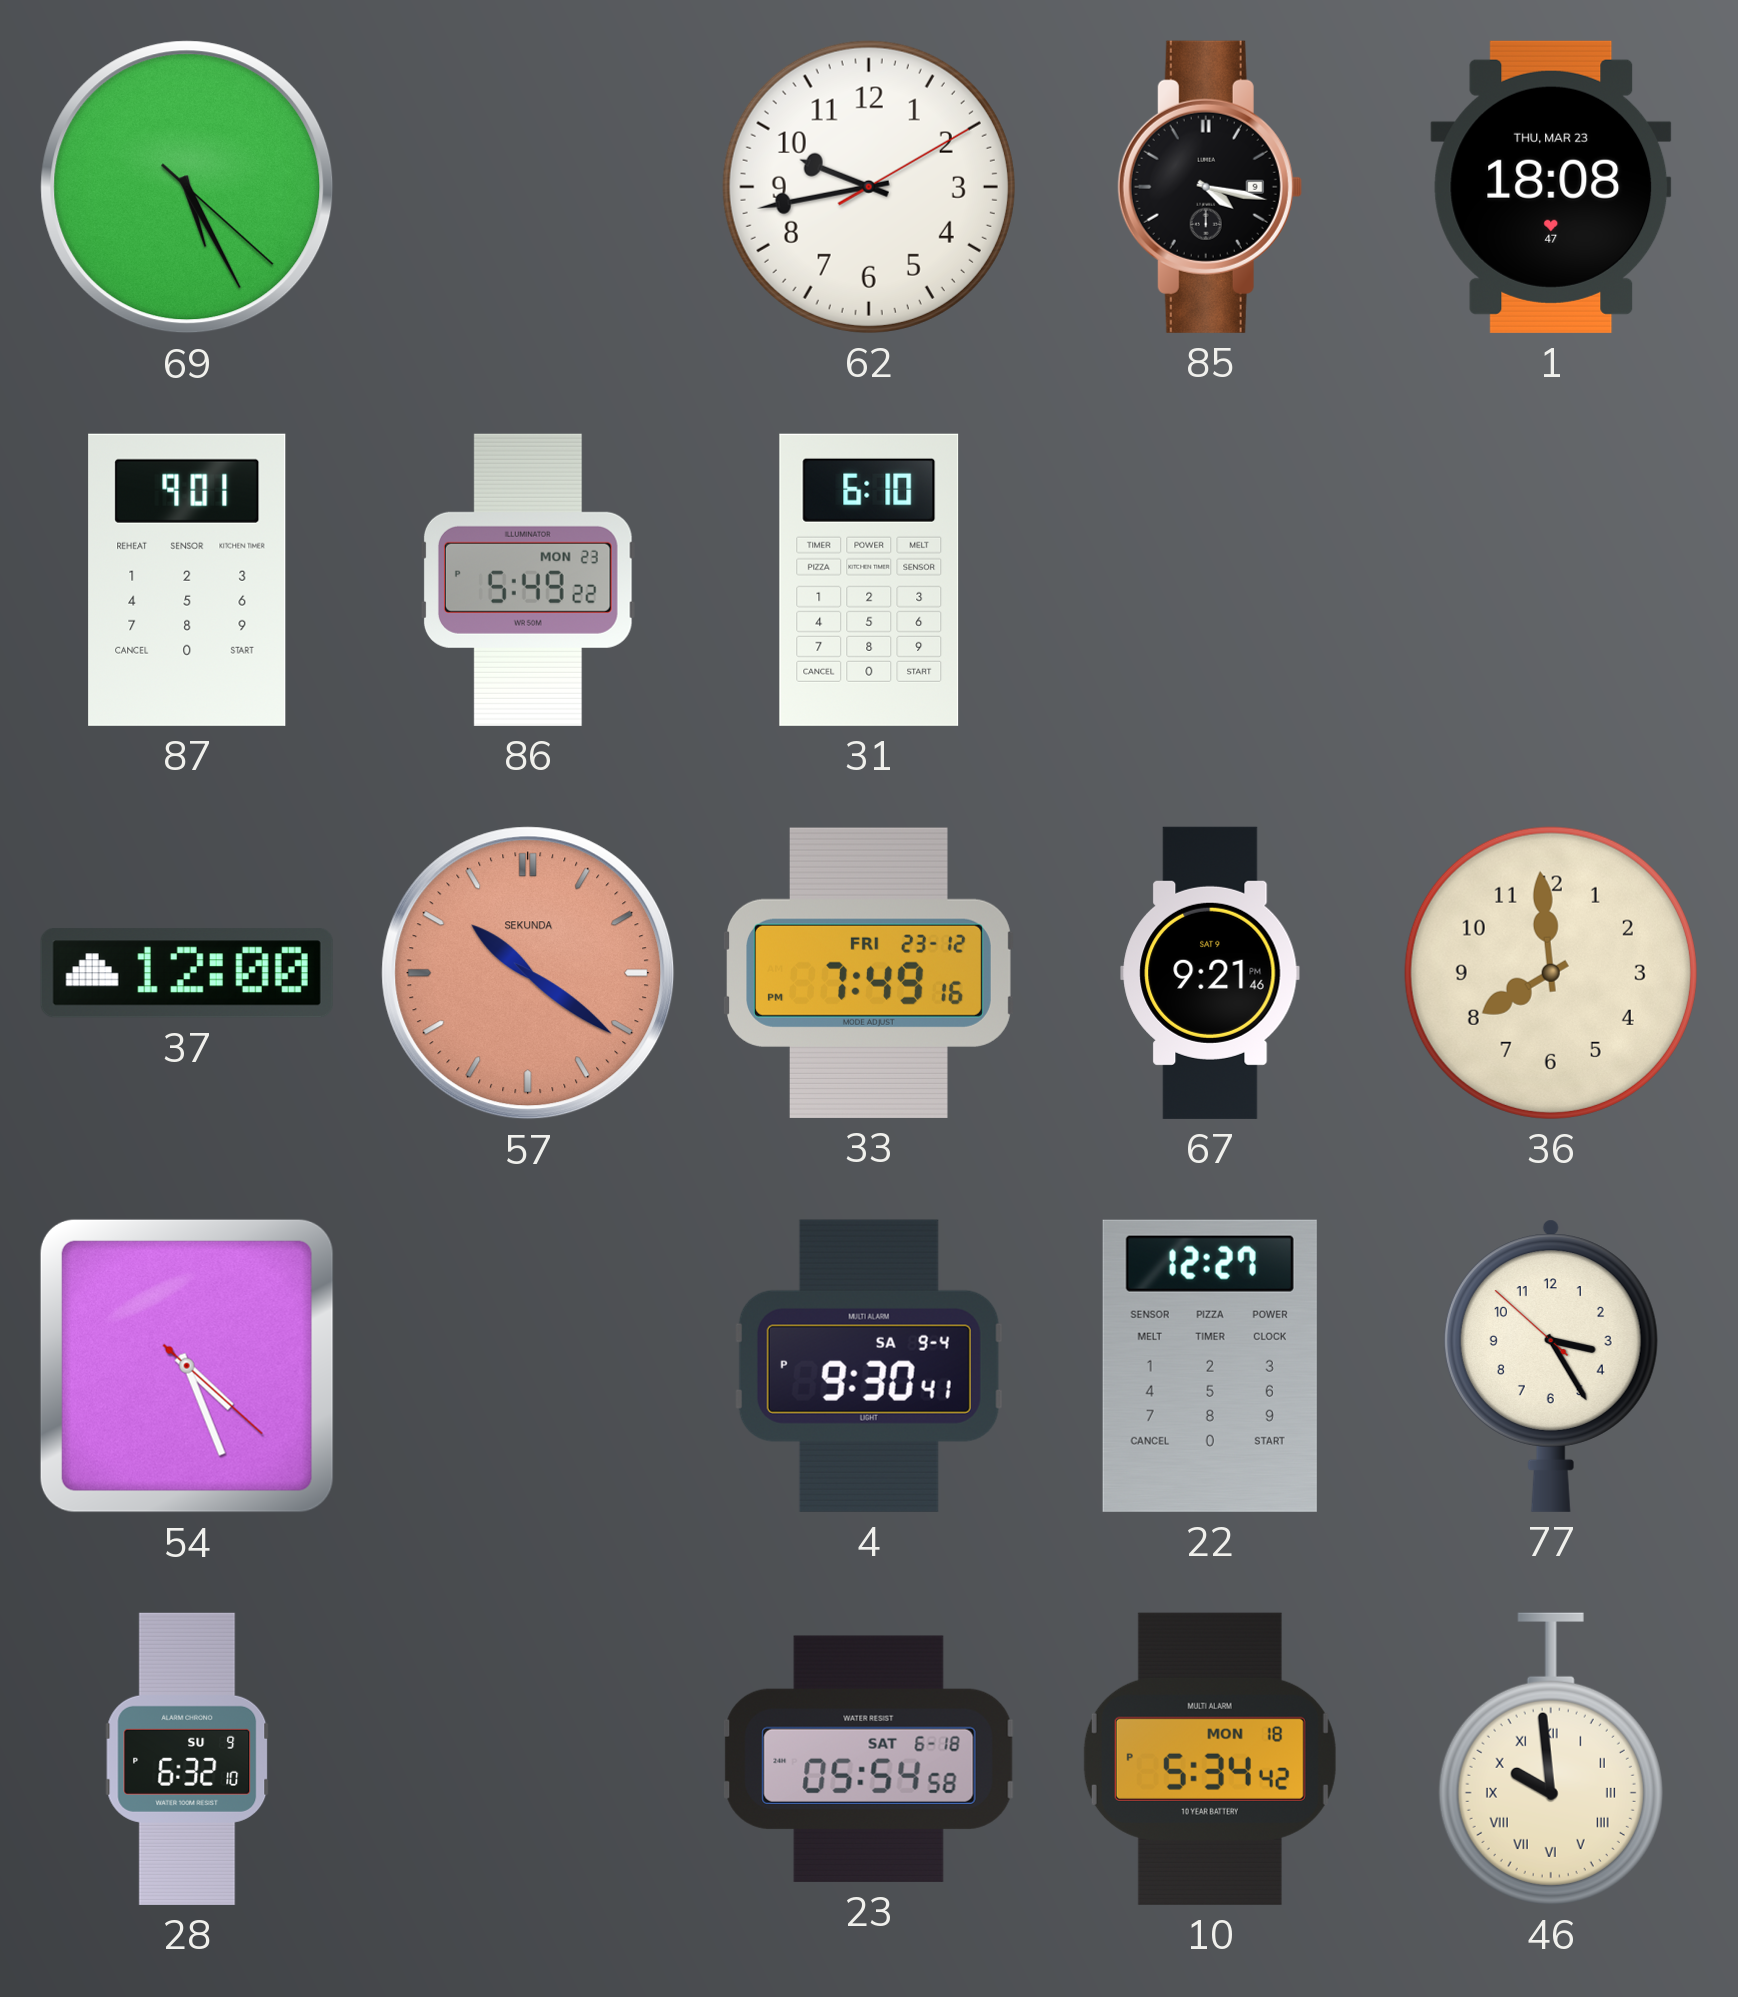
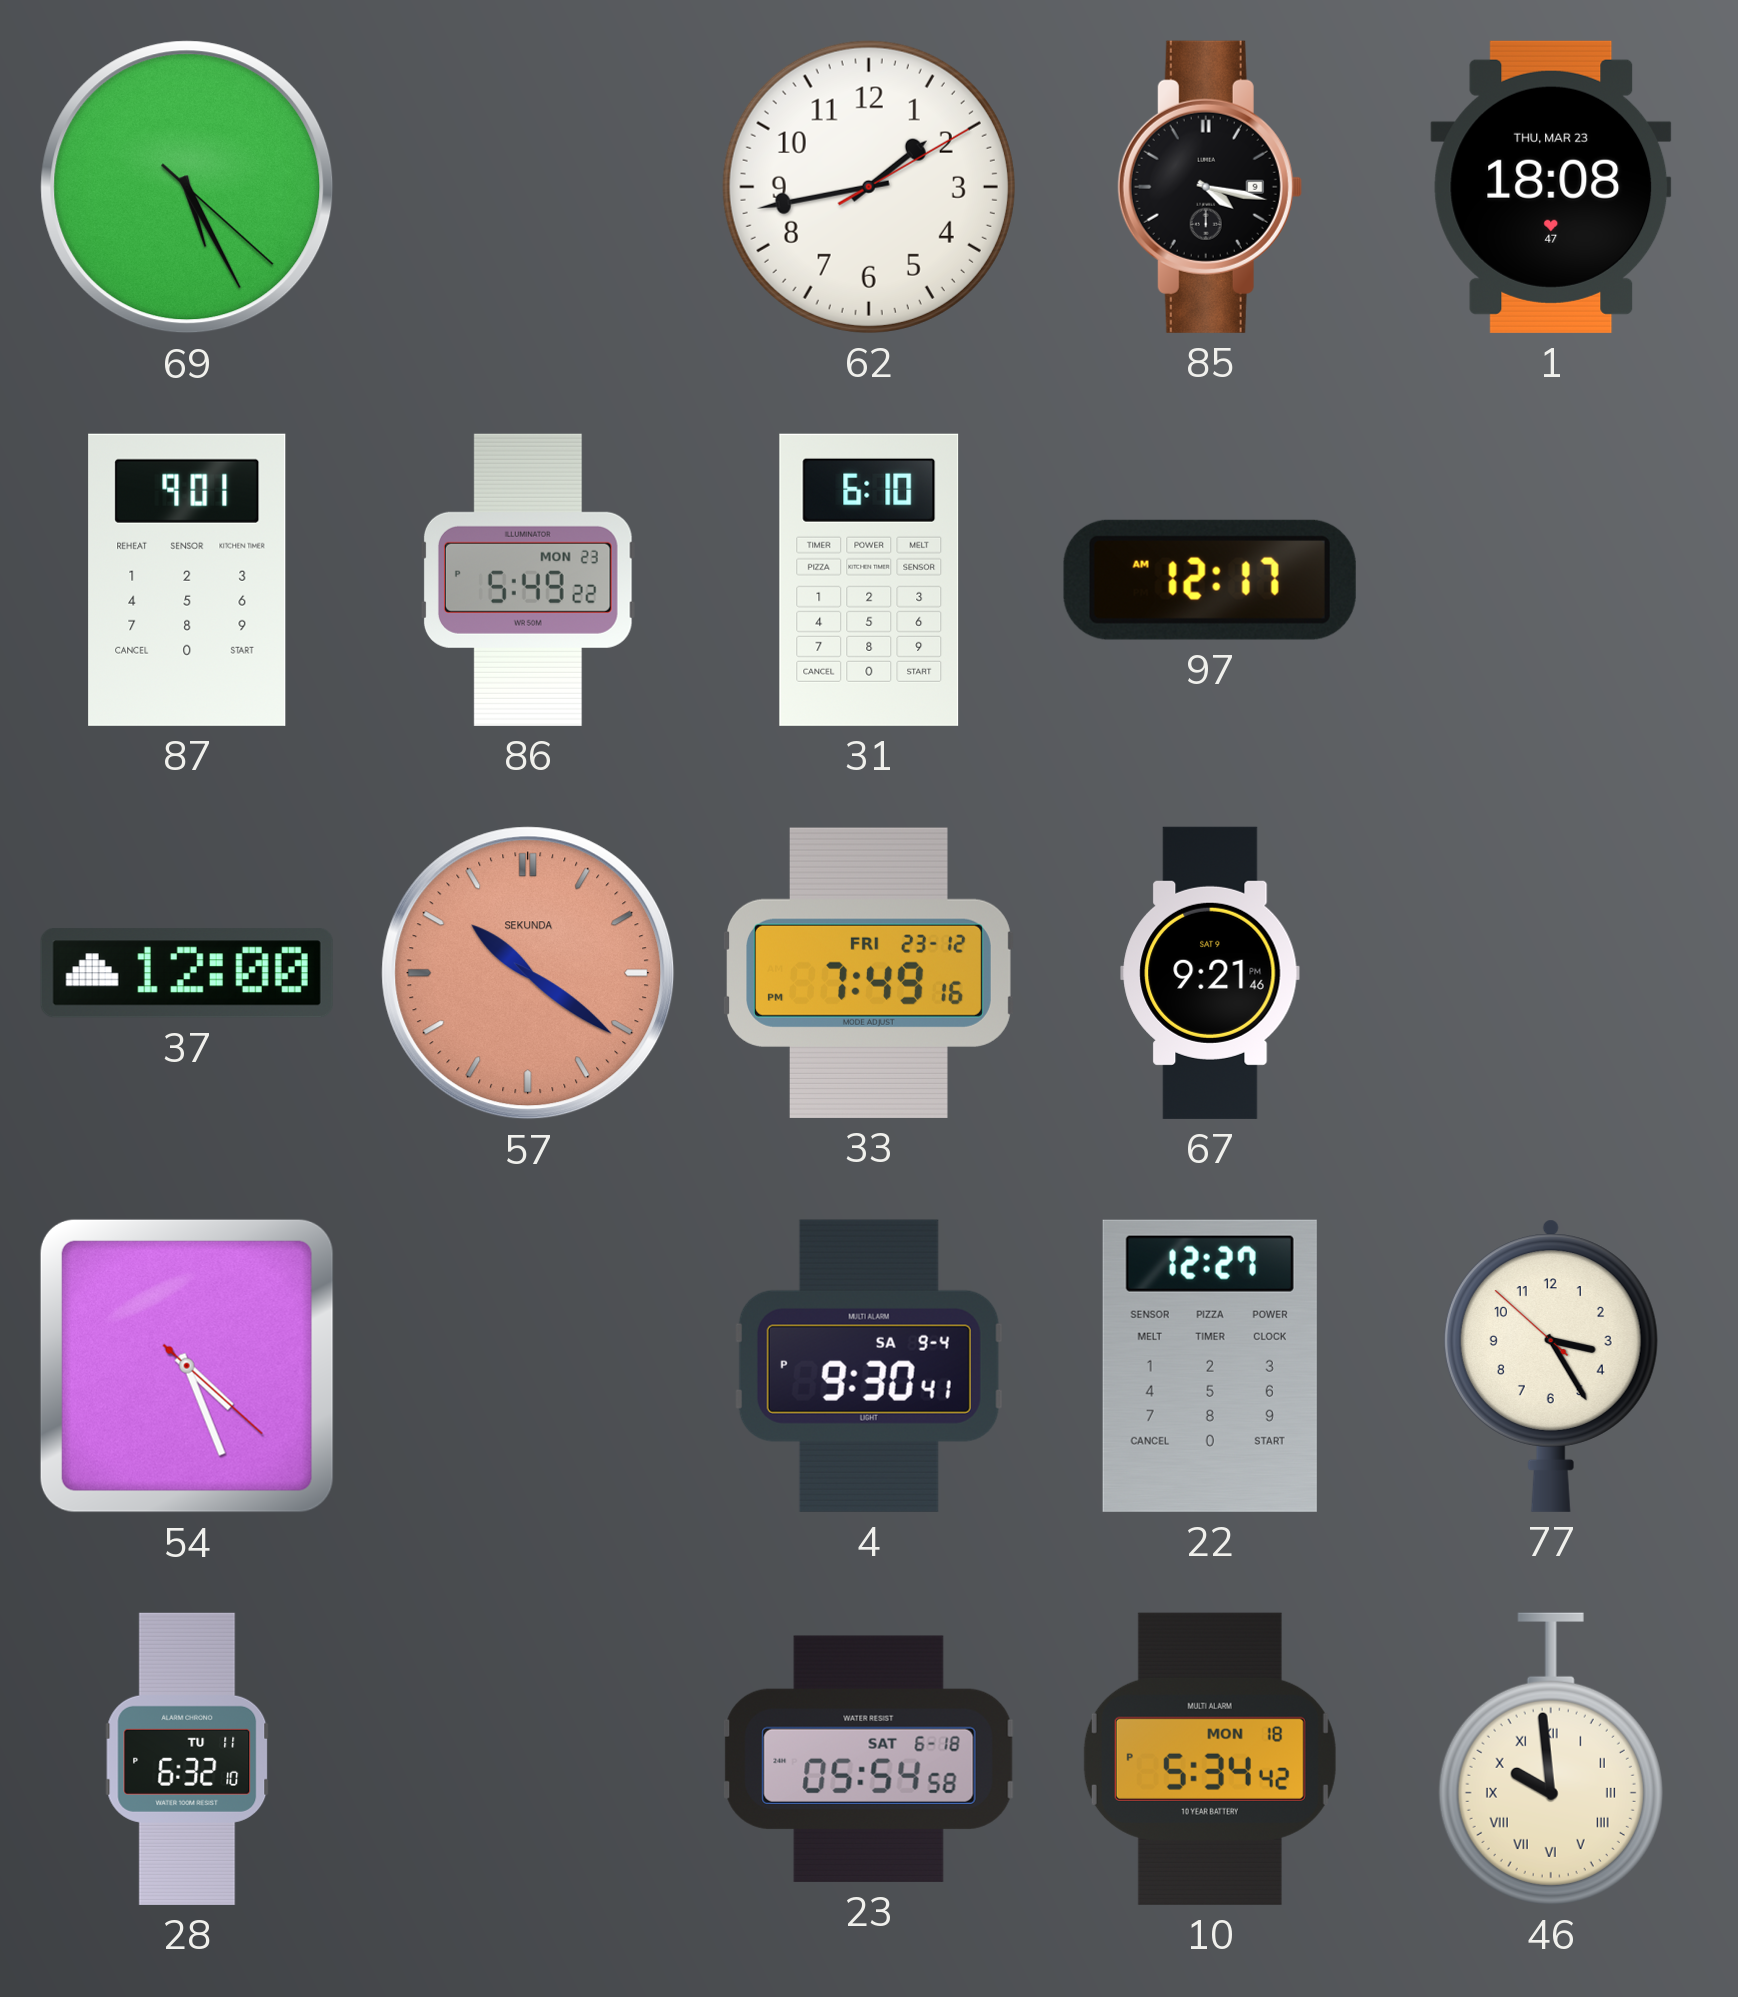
62: 9:43 -> 1:43 (869, 187)
97: none -> 12:17 (1210, 580)
36: 7:59 -> none (1551, 973)
28 date: SU 9 -> TU 11 (187, 1759)
